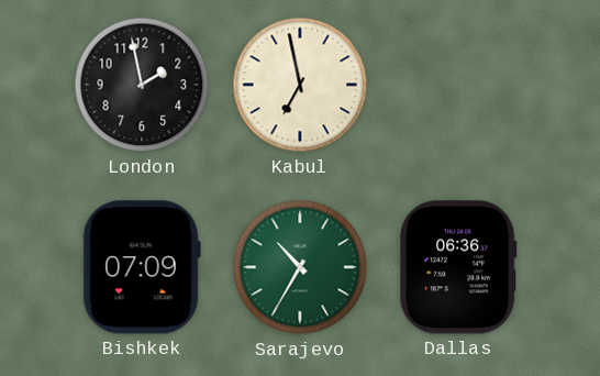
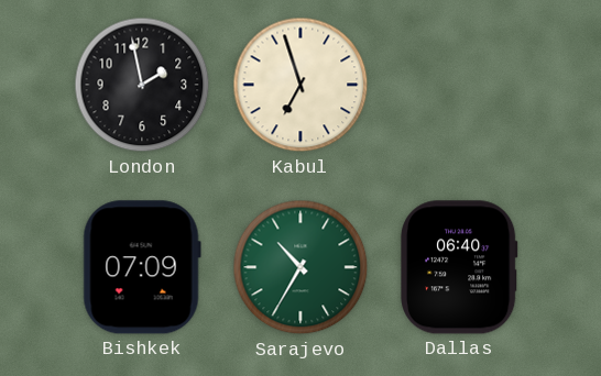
Kabul: 6:58 -> 6:57 (300, 85)
Dallas: 06:36 -> 06:40 (459, 267)
